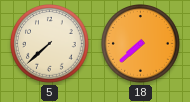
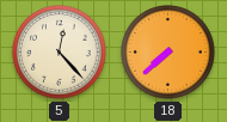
5: 7:38 -> 12:23 (60, 53)
